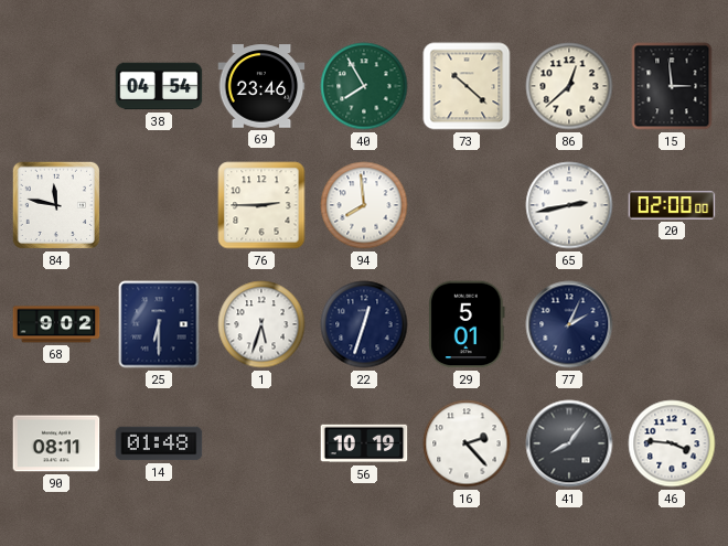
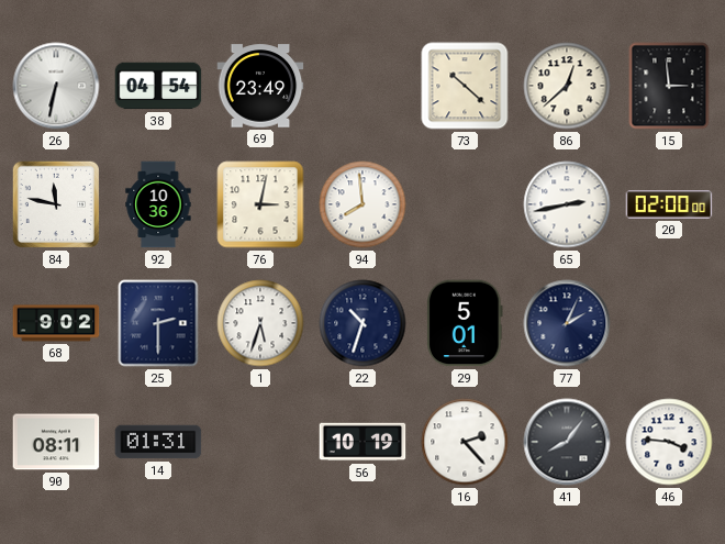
26: none -> 6:32 (56, 86)
69: 23:46 -> 23:49 (260, 86)
40: 7:55 -> none (364, 86)
92: none -> 10:36 (158, 204)
76: 2:45 -> 3:02 (260, 204)
25: 6:30 -> 2:30 (158, 323)
22: 12:33 -> 10:33 (362, 323)
14: 01:48 -> 01:31 (158, 442)
